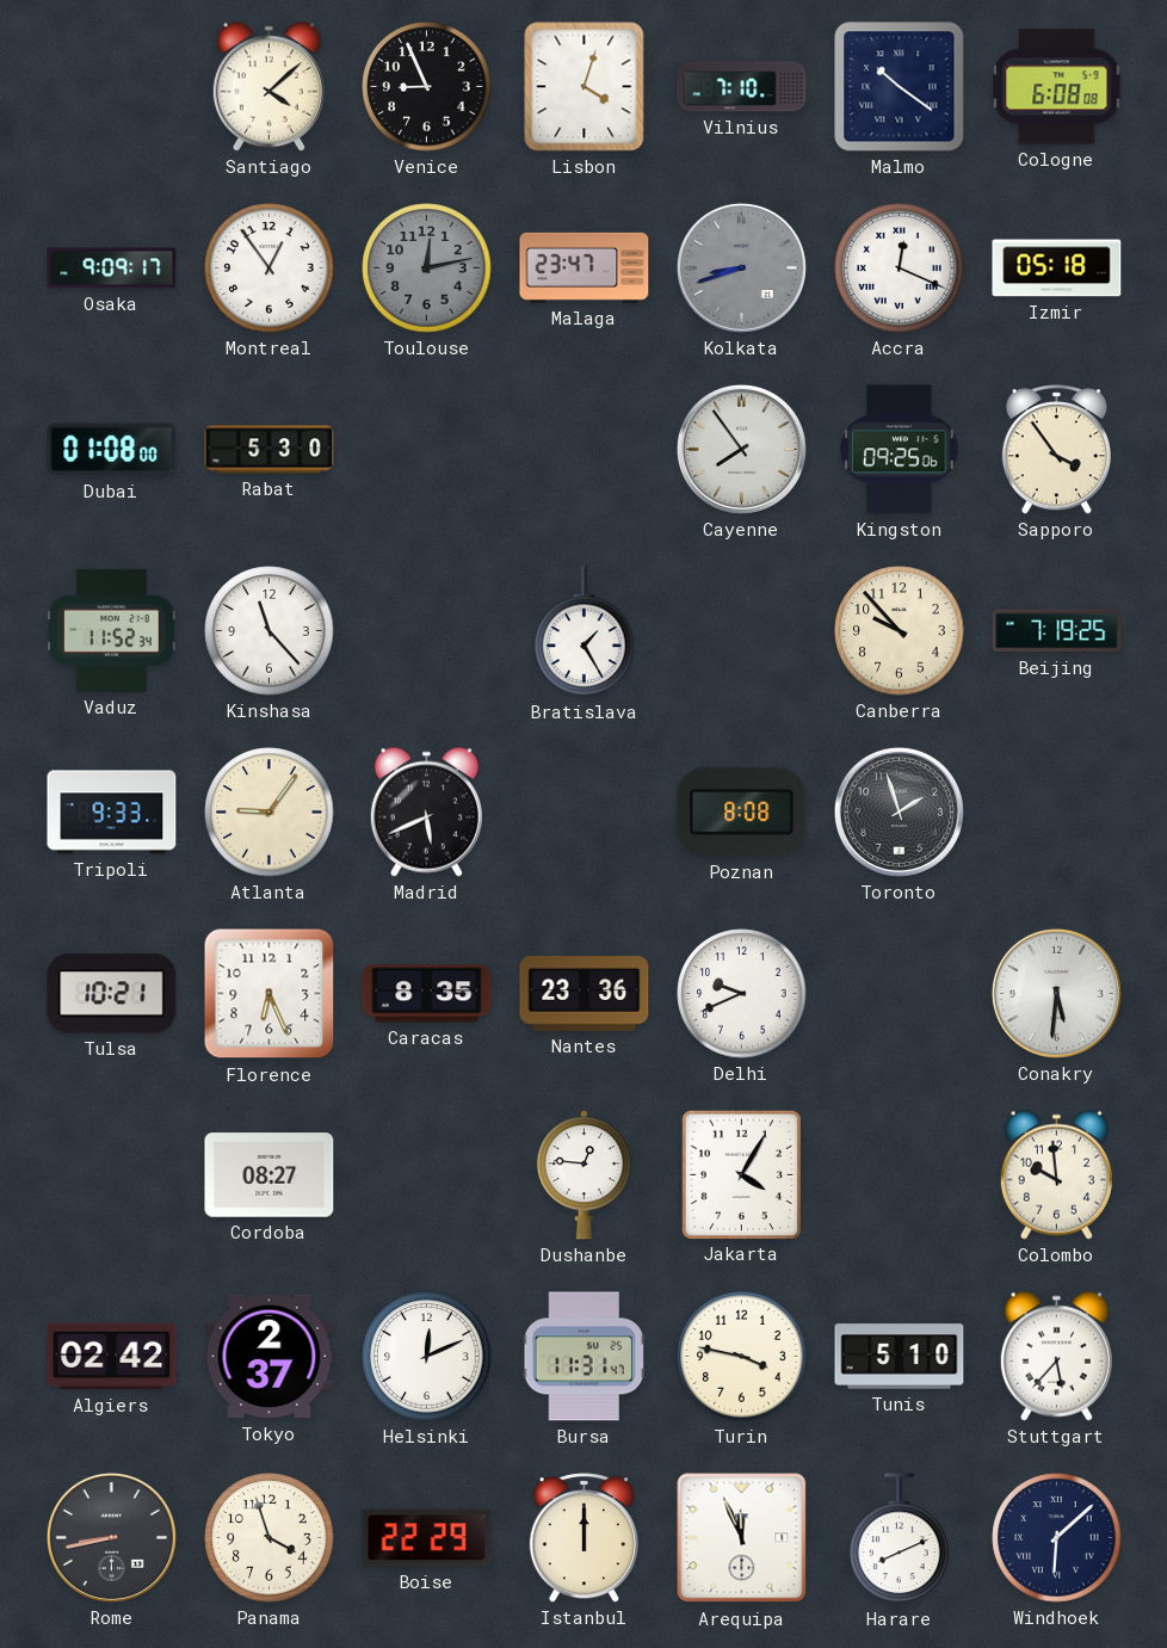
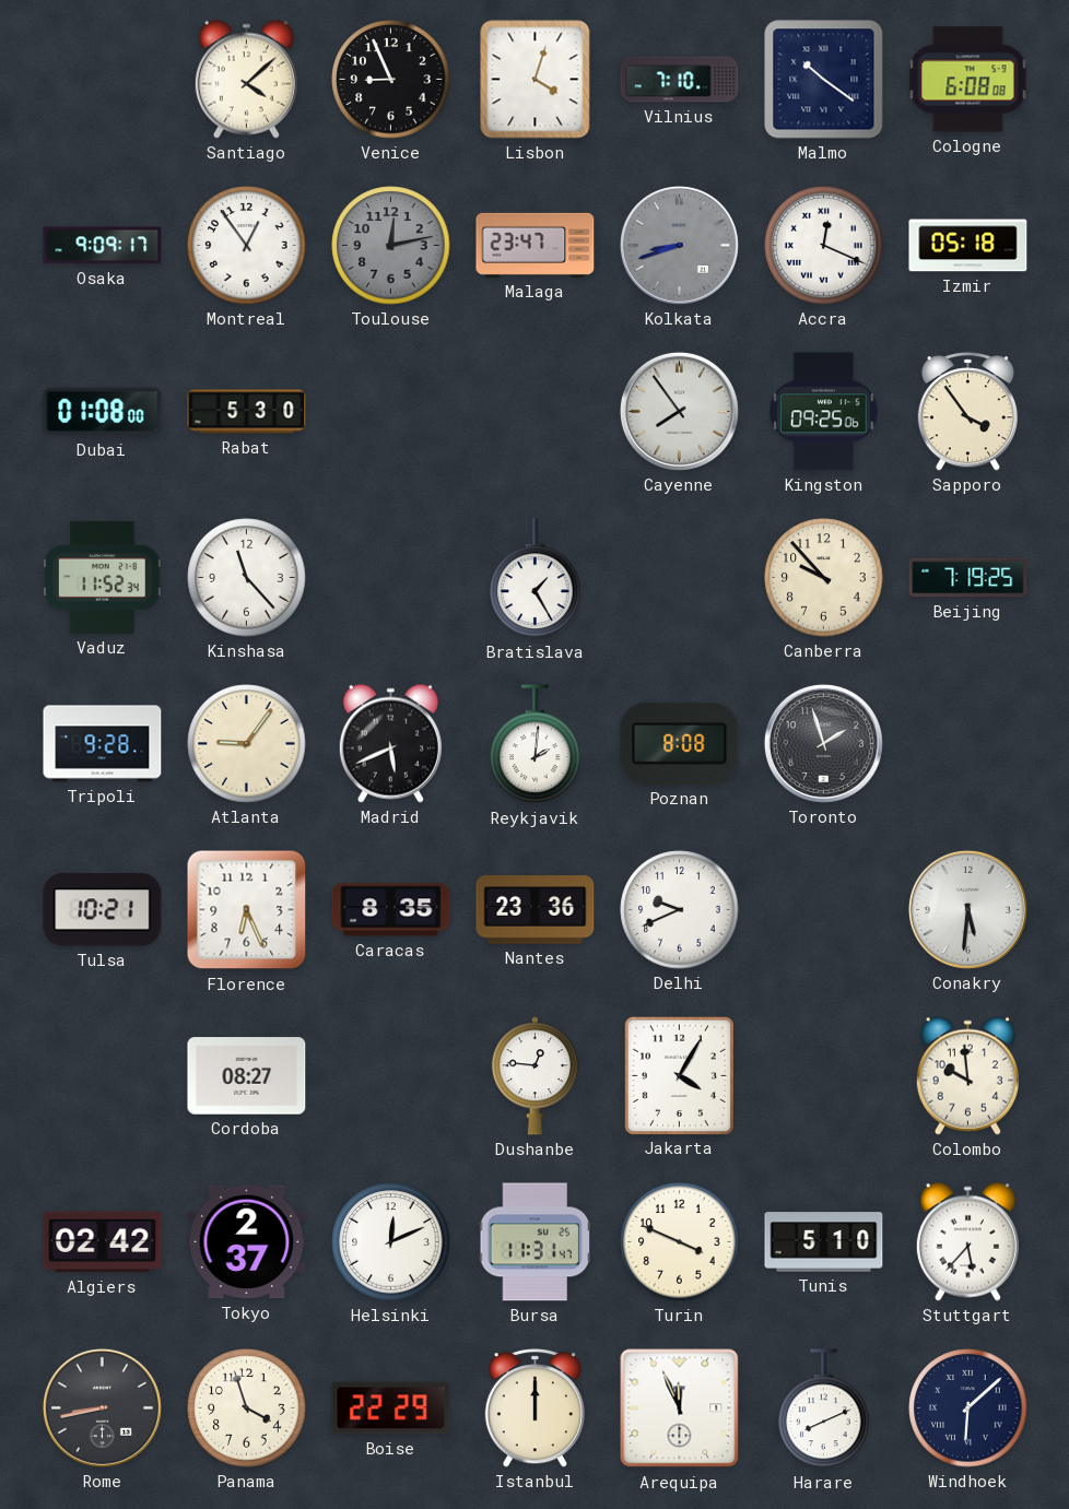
Tripoli: 9:33 -> 9:28 (103, 744)
Reykjavik: none -> 2:01 (536, 744)
Turin: 3:47 -> 3:49 (680, 1242)
